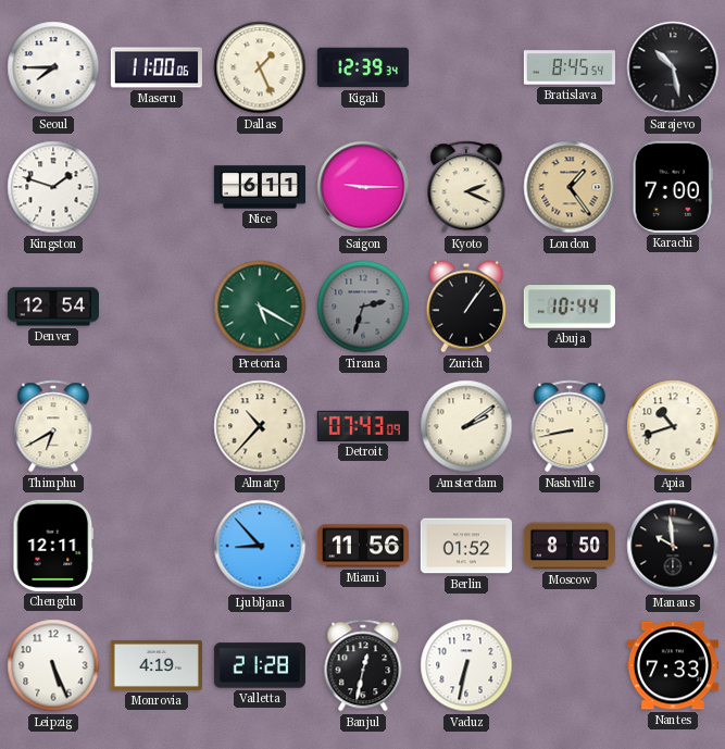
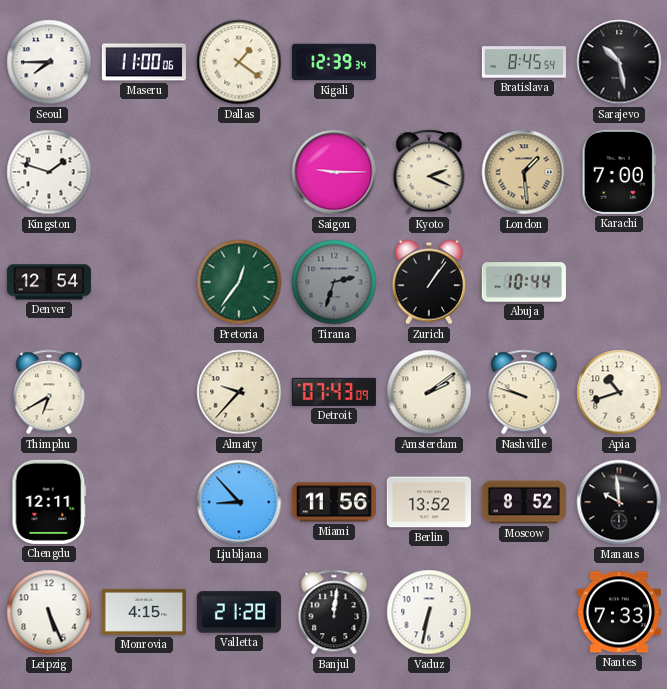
Dallas: 1:26 -> 1:21 (239, 62)
Nice: 6:11 -> none (259, 187)
London: 1:24 -> 1:29 (524, 172)
Pretoria: 5:20 -> 12:36 (239, 282)
Almaty: 10:37 -> 9:37 (239, 392)
Nashville: 8:43 -> 9:48 (524, 392)
Berlin: 01:52 -> 13:52 (429, 502)
Moscow: 8:50 -> 8:52 (524, 502)
Monrovia: 4:19 -> 4:15 (144, 612)
Banjul: 12:32 -> 12:01 (334, 612)
